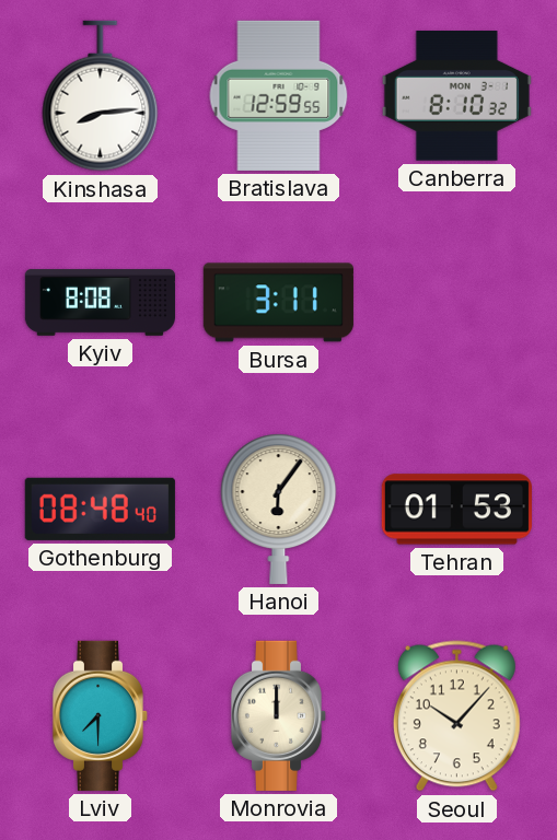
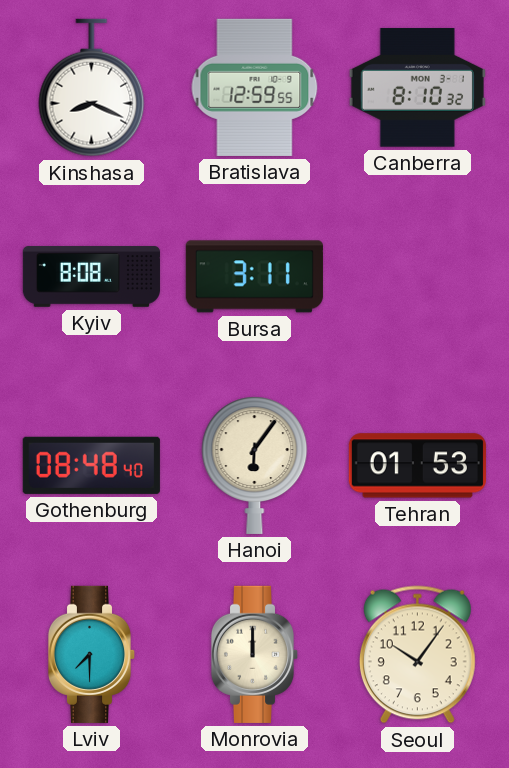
Kinshasa: 8:14 -> 8:19 (92, 88)
Seoul: 10:07 -> 10:06 (417, 655)
